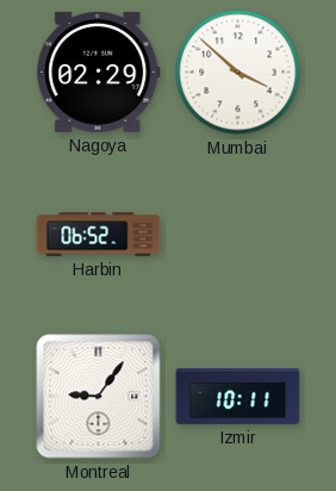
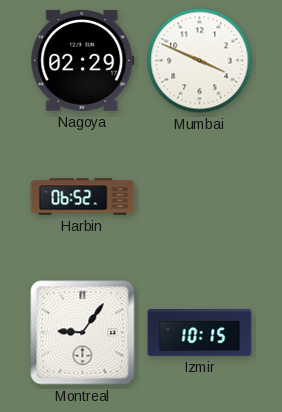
Mumbai: 3:52 -> 3:49 (200, 61)
Izmir: 10:11 -> 10:15 (200, 333)
